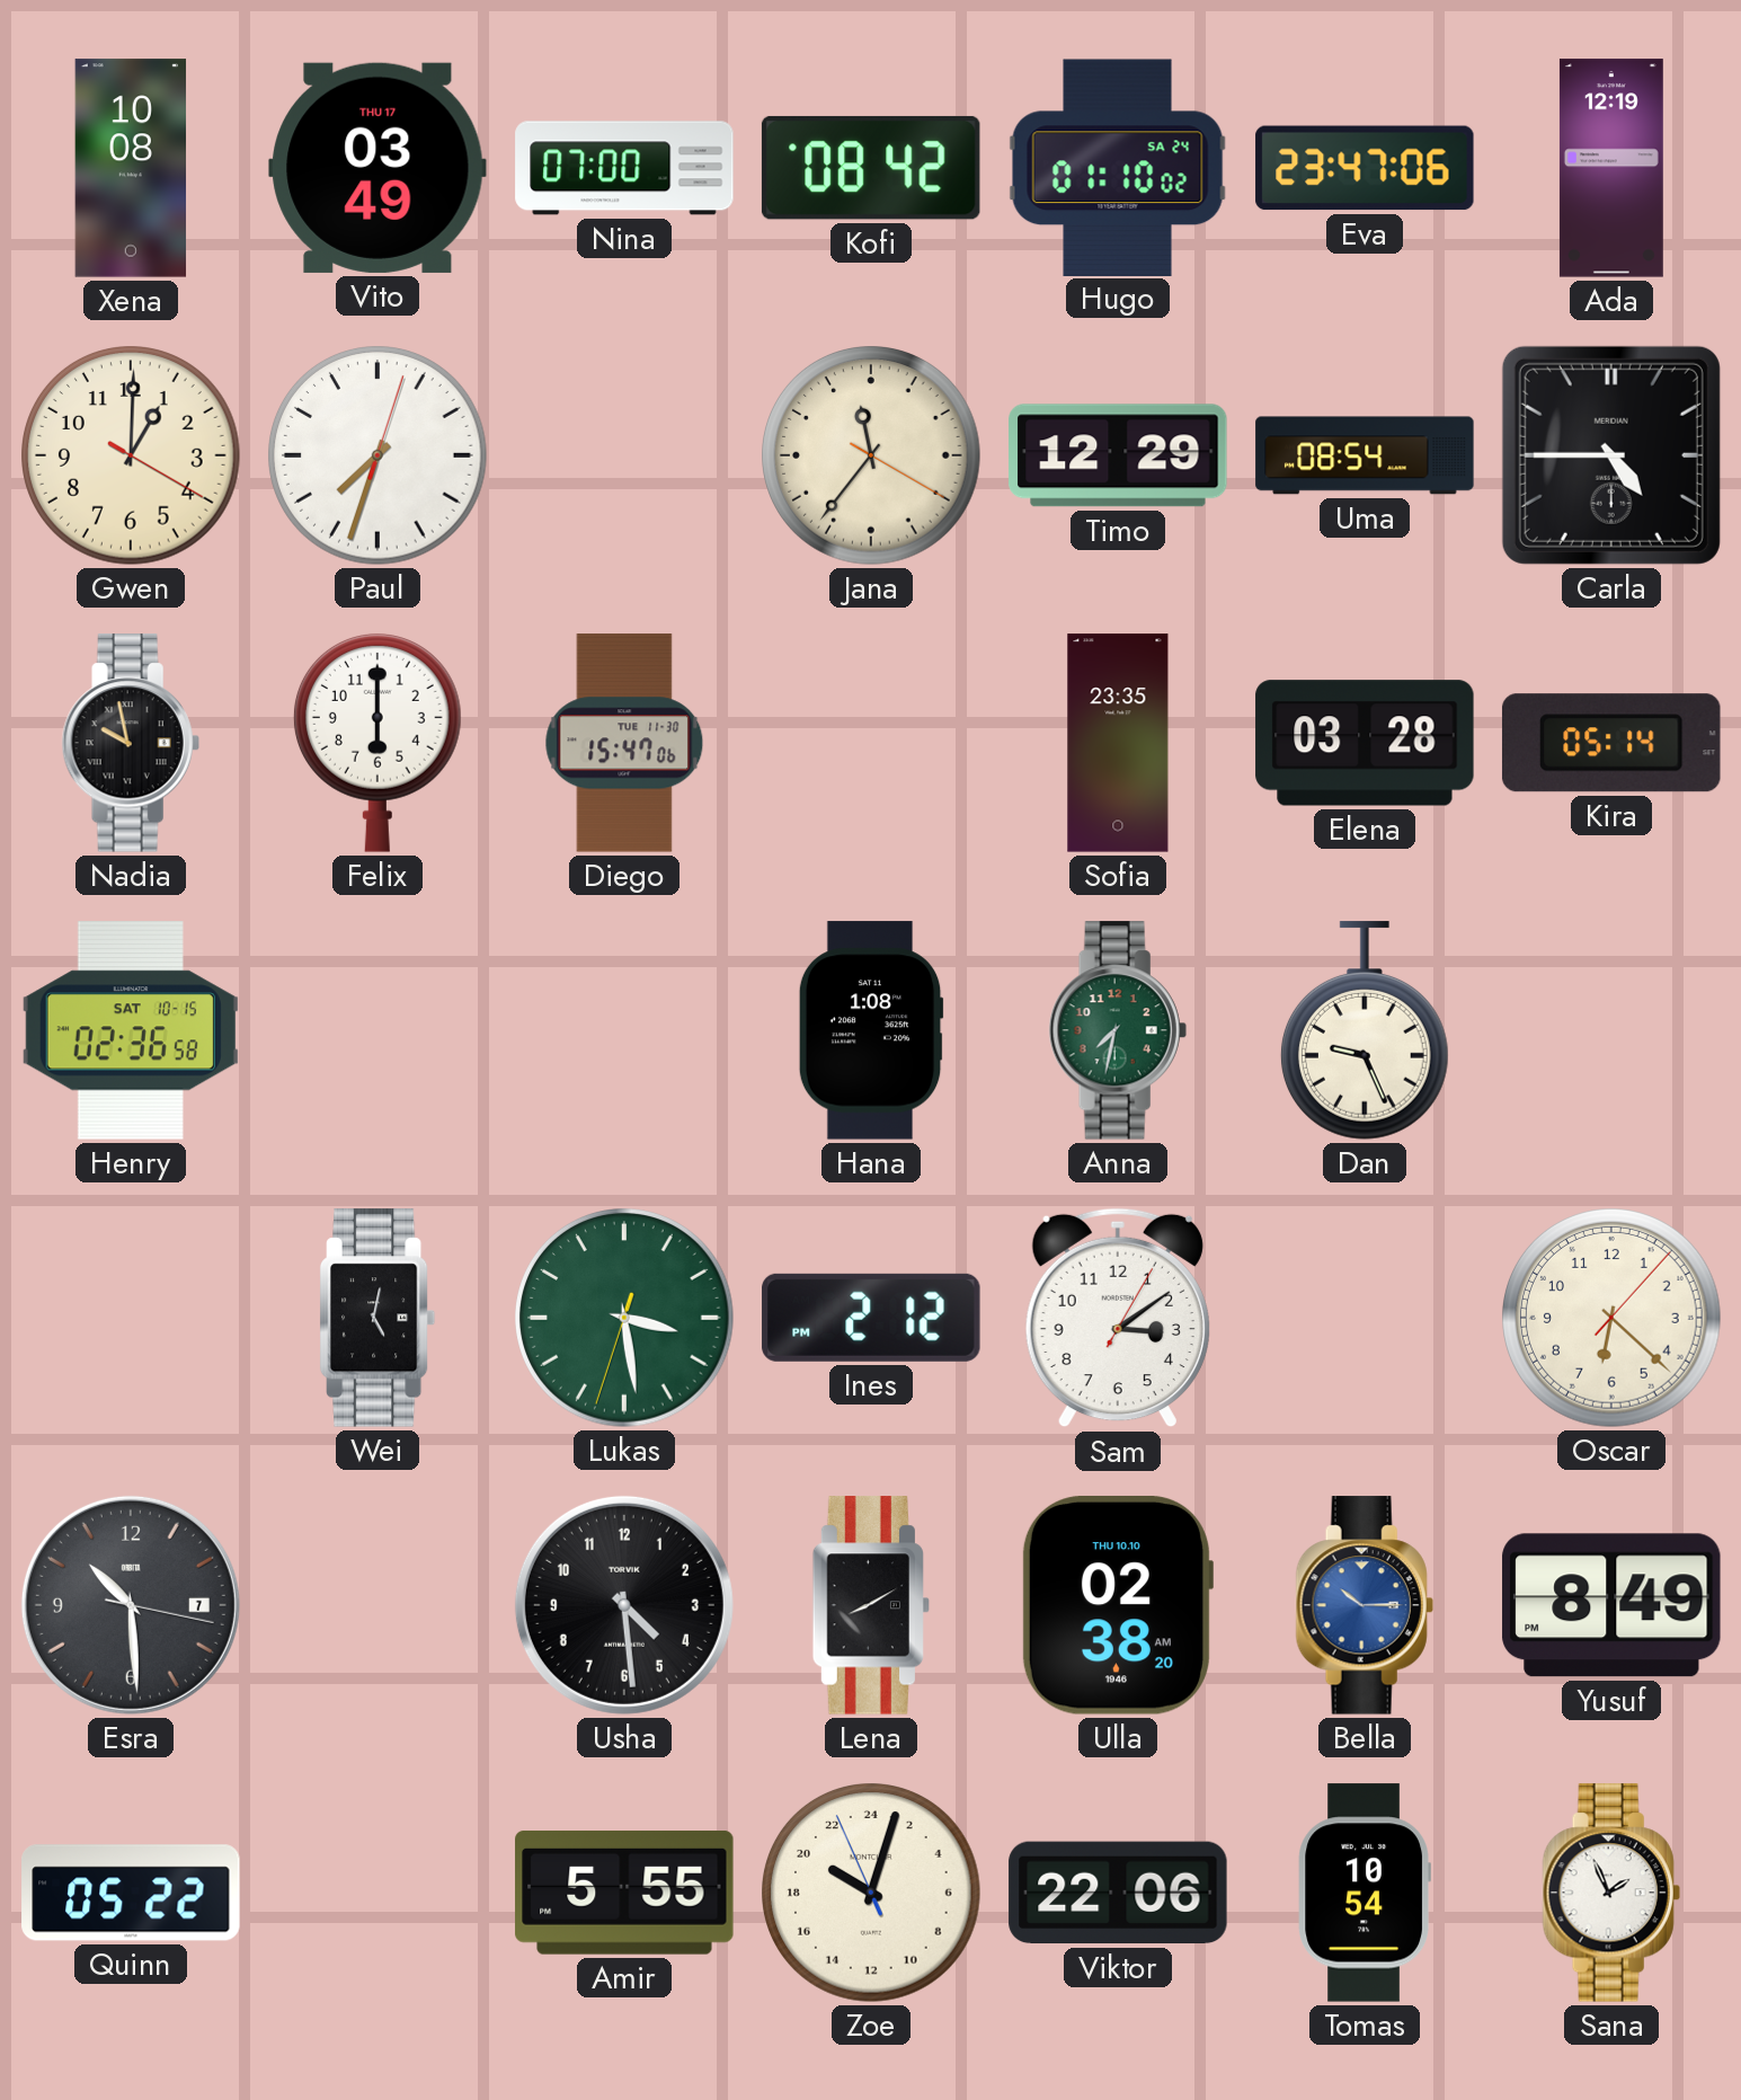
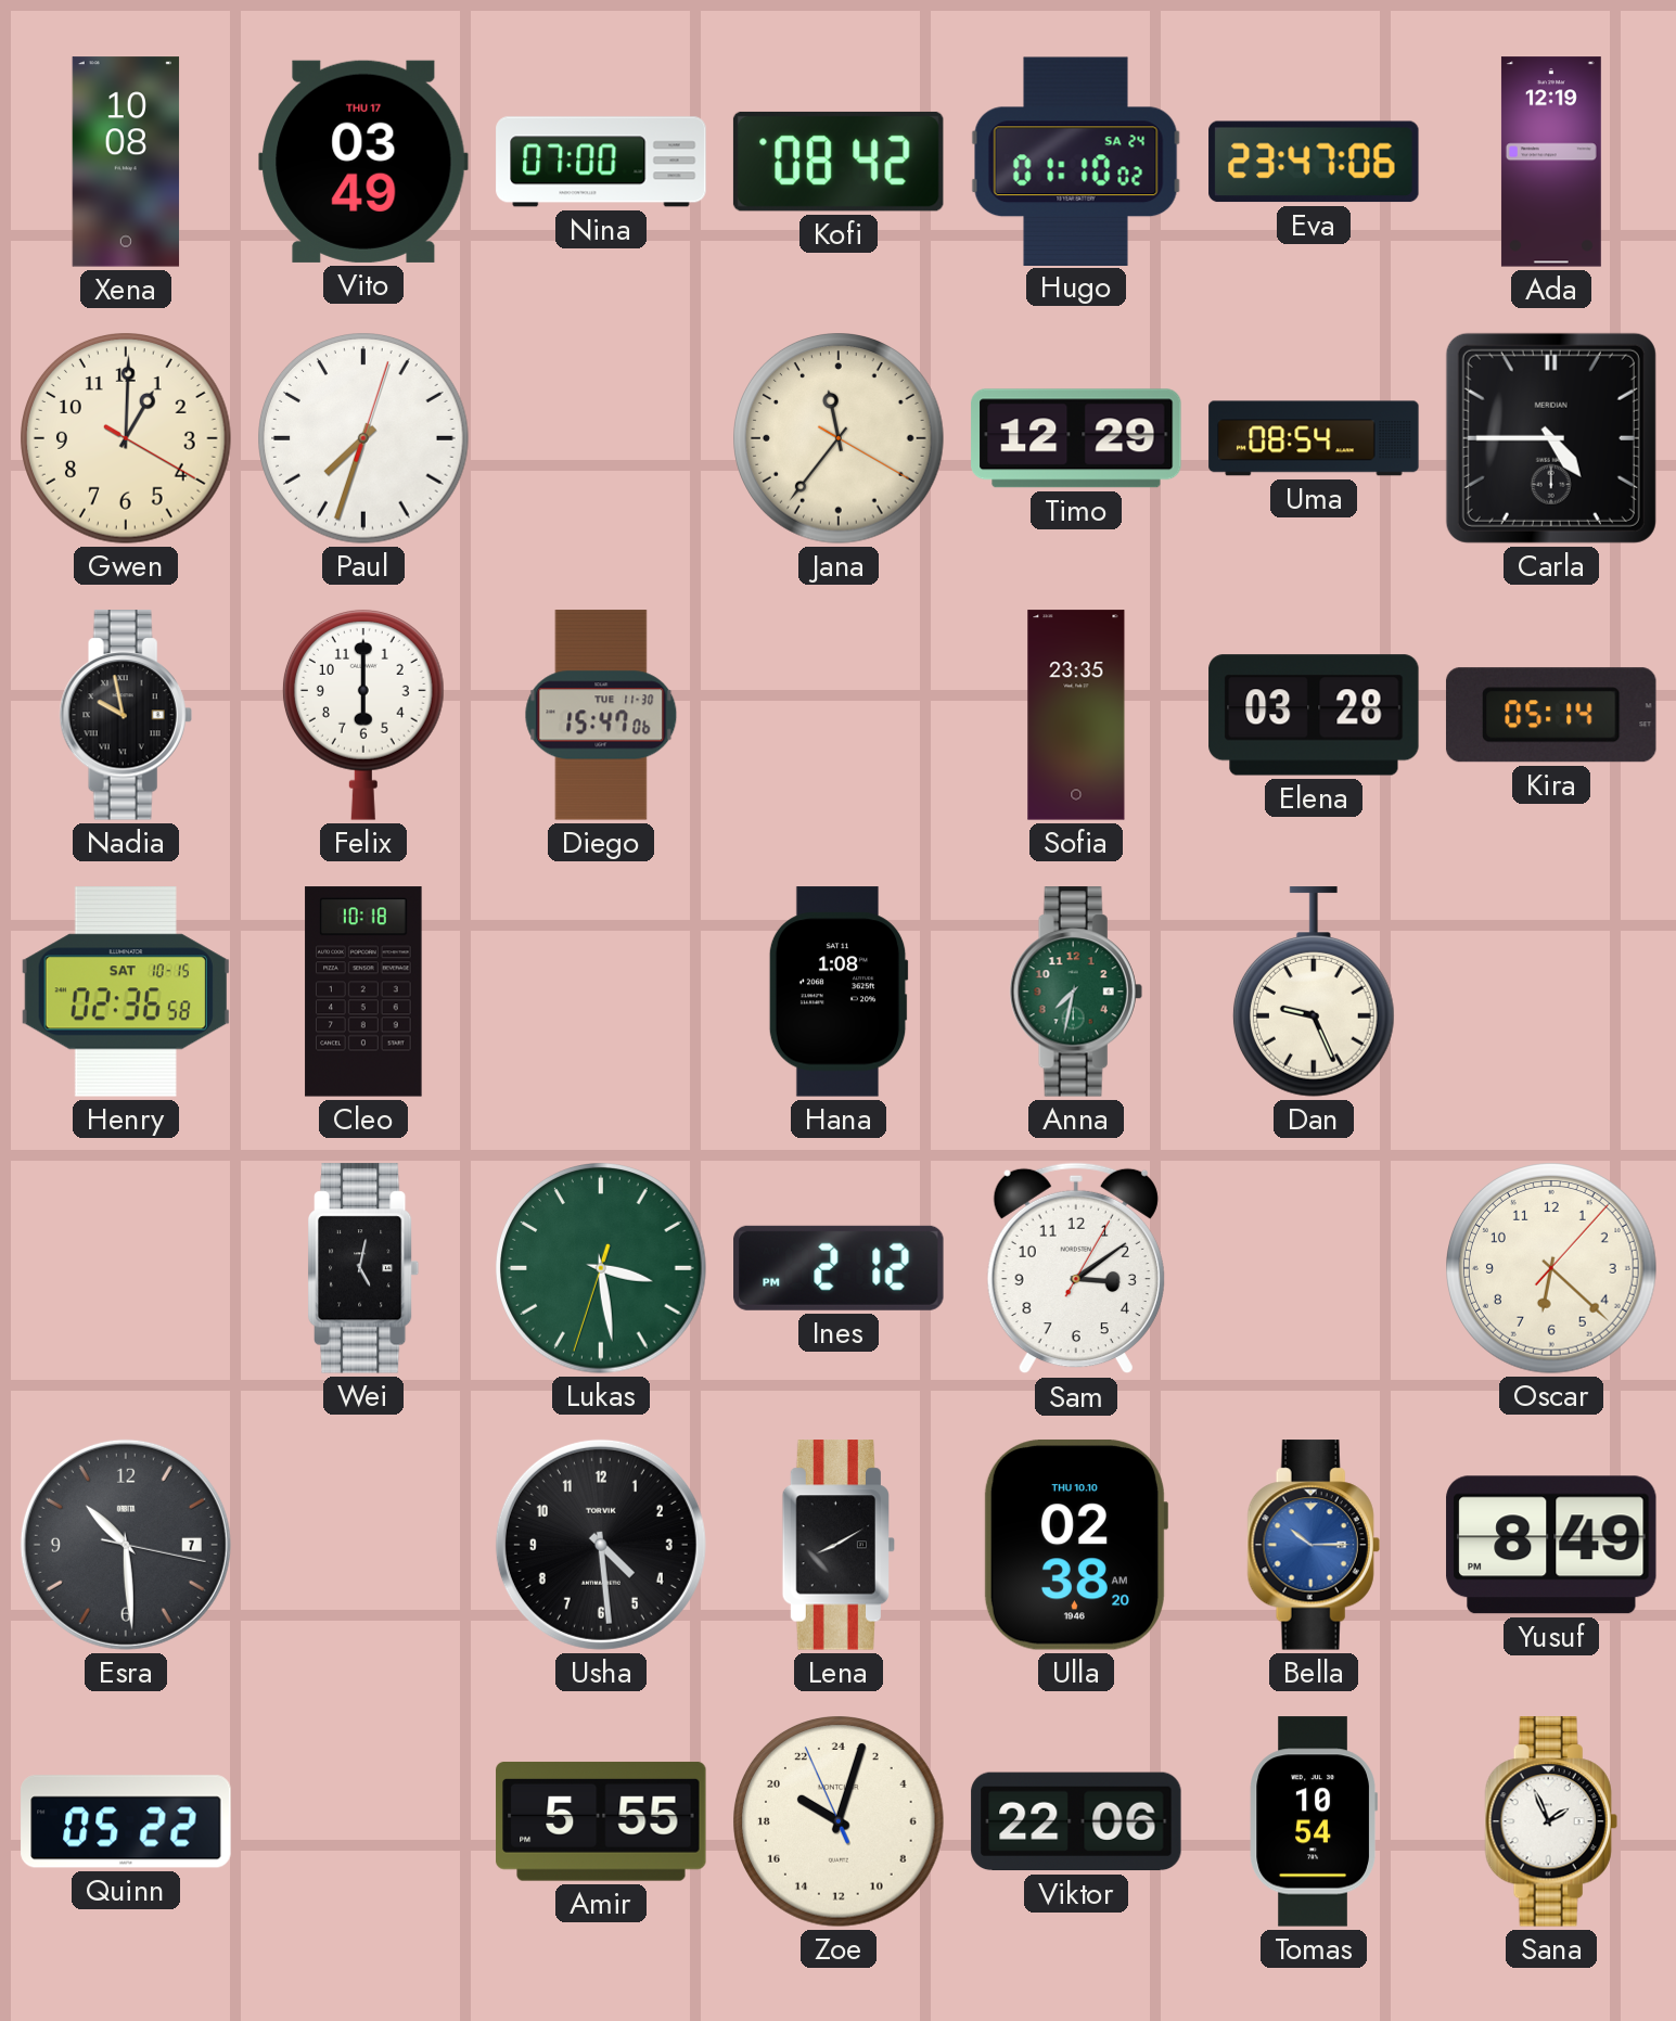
Cleo: none -> 10:18 (363, 992)
